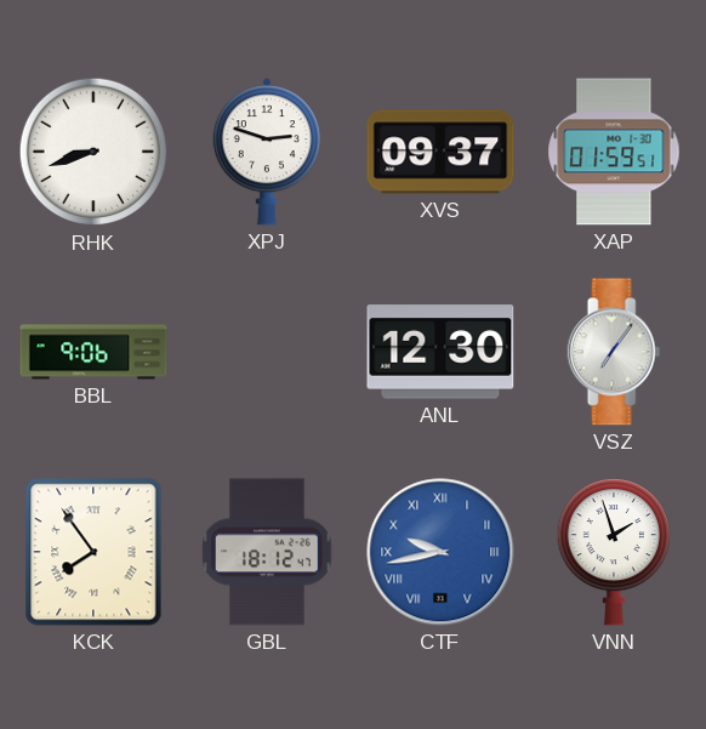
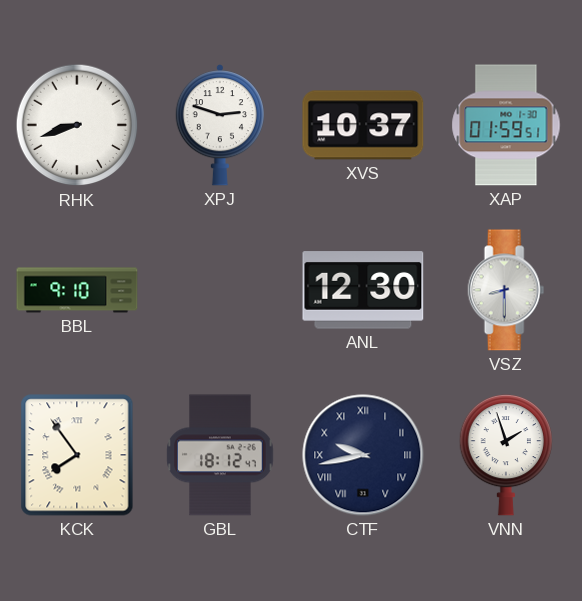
XVS: 09:37 -> 10:37 (363, 125)
BBL: 9:06 -> 9:10 (77, 290)
VSZ: 7:06 -> 8:30 (506, 290)
CTF dial: blue -> navy (363, 455)
